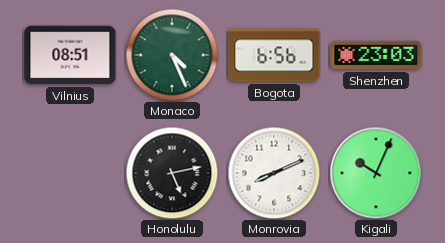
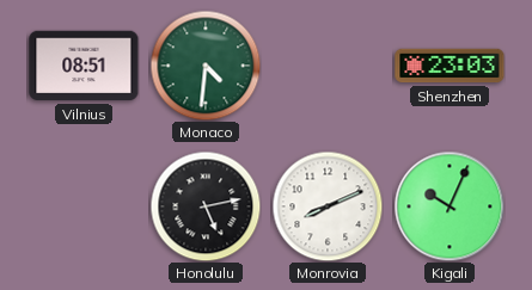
Monaco: 4:26 -> 4:31 (206, 66)
Bogota: 6:56 -> none (274, 55)
